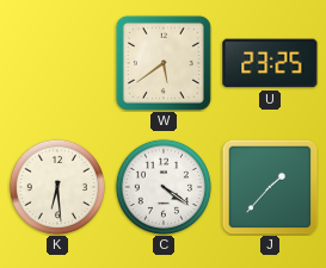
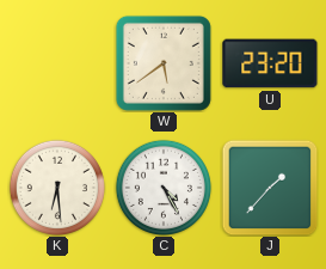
U: 23:25 -> 23:20 (270, 63)
C: 4:21 -> 4:25 (164, 188)
